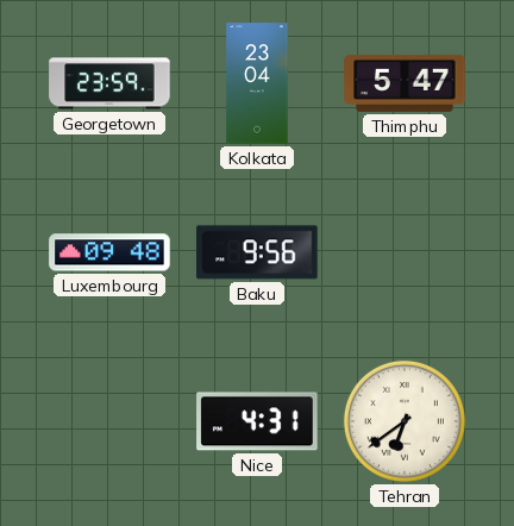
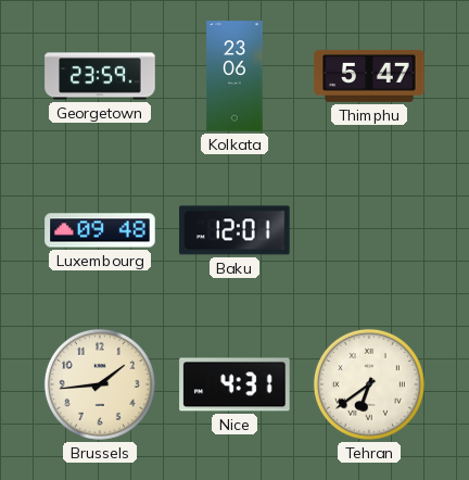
Kolkata: 23:04 -> 23:06 (234, 76)
Baku: 9:56 -> 12:01 (234, 230)
Brussels: none -> 1:44 (100, 384)
